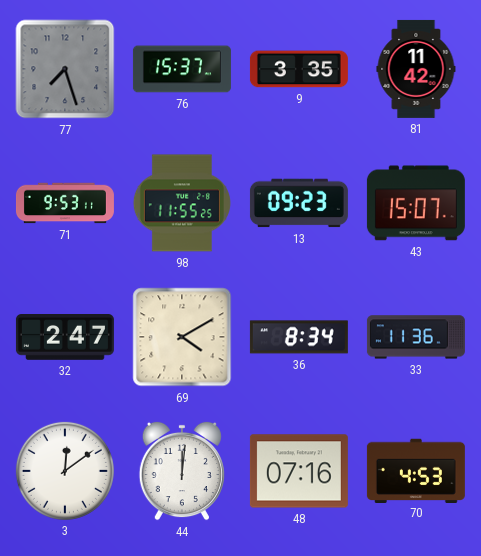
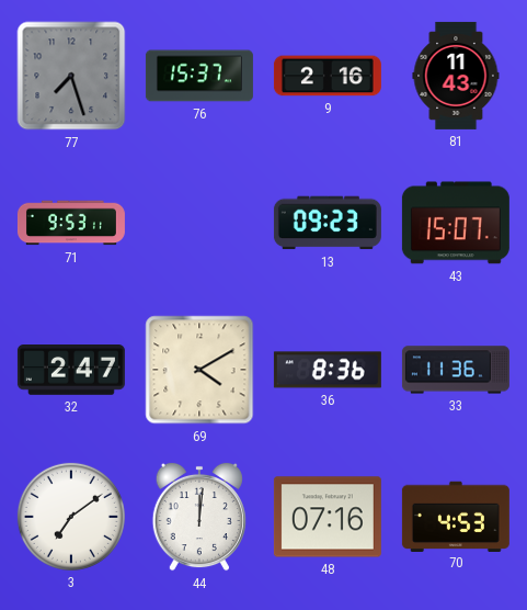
9: 3:35 -> 2:16 (328, 76)
81: 11:42 -> 11:43 (456, 76)
98: 11:55 -> none (182, 203)
36: 8:34 -> 8:36 (328, 370)
3: 12:09 -> 7:09 (71, 517)
